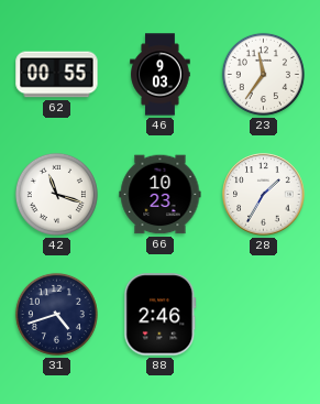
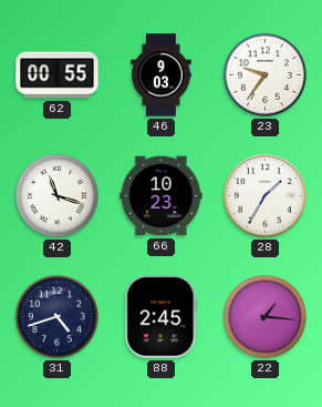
23: 11:36 -> 9:36 (264, 74)
88: 2:46 -> 2:45 (162, 317)
22: none -> 1:16 (264, 316)
